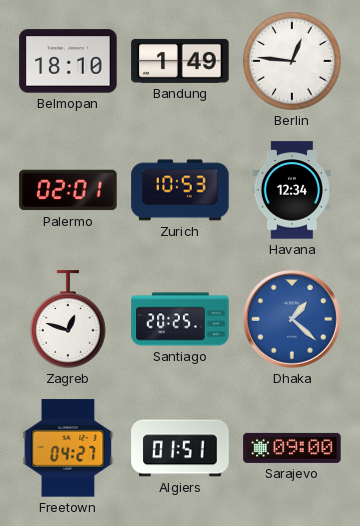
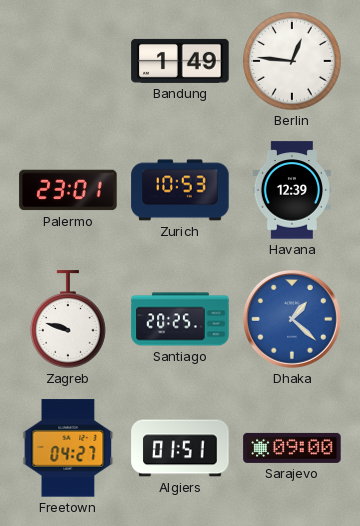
Belmopan: 18:10 -> none (68, 61)
Palermo: 02:01 -> 23:01 (68, 190)
Havana: 12:34 -> 12:39 (291, 190)
Zagreb: 12:48 -> 9:48 (68, 319)
